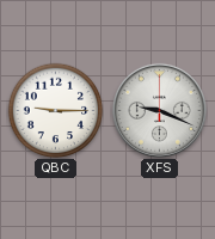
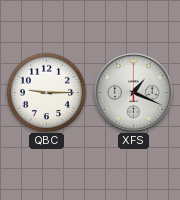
XFS: 9:19 -> 1:19 (133, 92)
